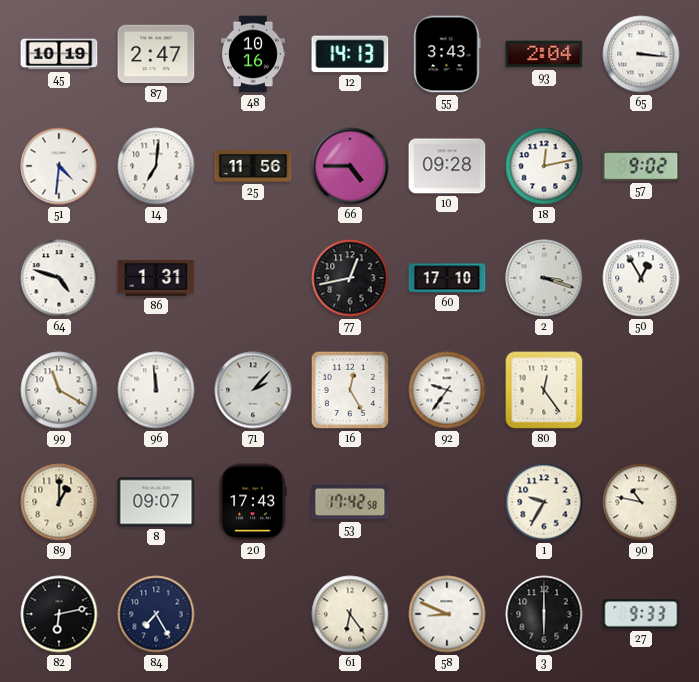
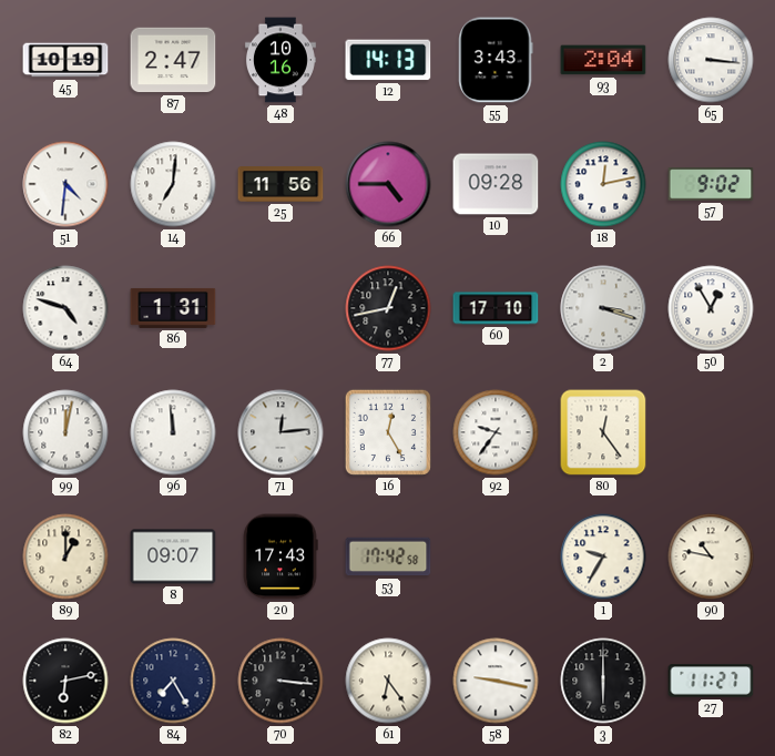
99: 11:20 -> 12:02 (65, 432)
71: 2:07 -> 12:14 (281, 432)
70: none -> 3:16 (281, 681)
58: 8:49 -> 9:17 (496, 681)
27: 9:33 -> 11:27 (711, 681)
